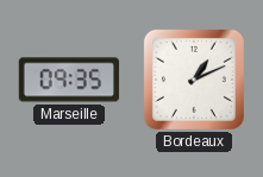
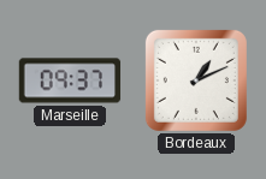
Marseille: 09:35 -> 09:37 (70, 80)
